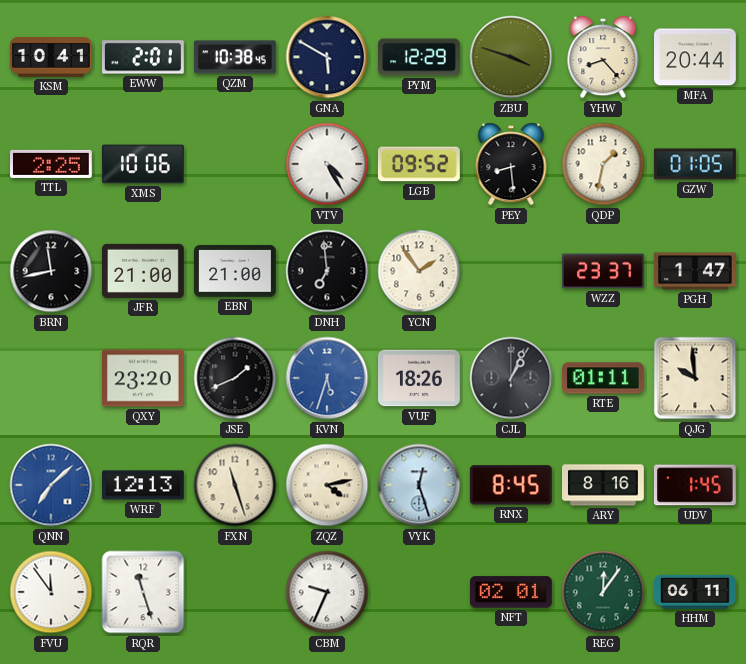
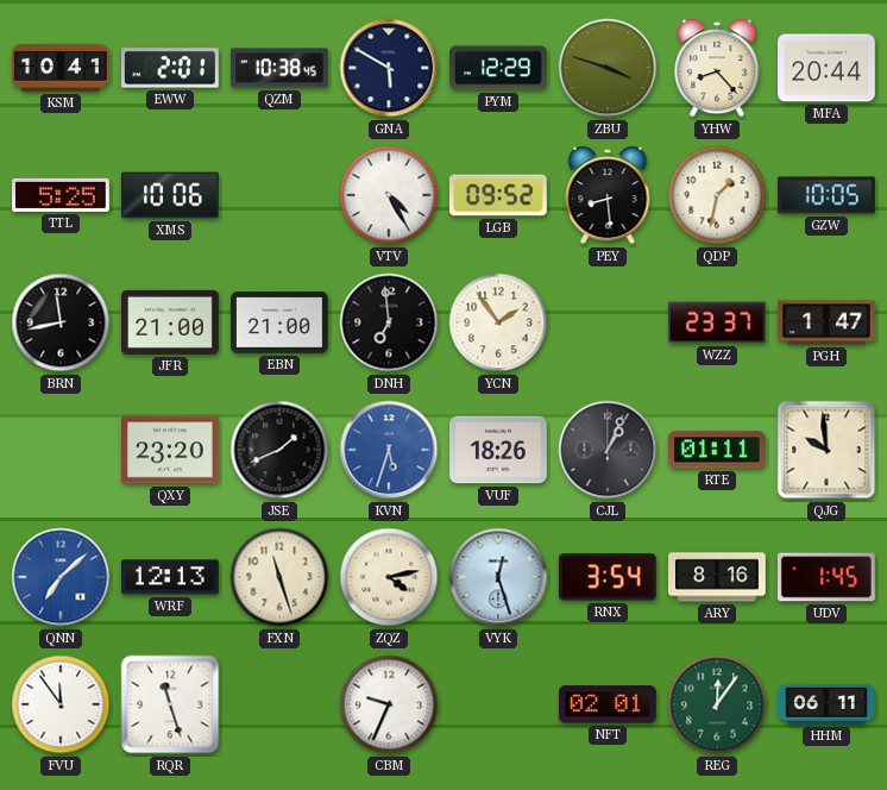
TTL: 2:25 -> 5:25 (62, 195)
GZW: 01:05 -> 10:05 (826, 195)
RNX: 8:45 -> 3:54 (608, 577)
